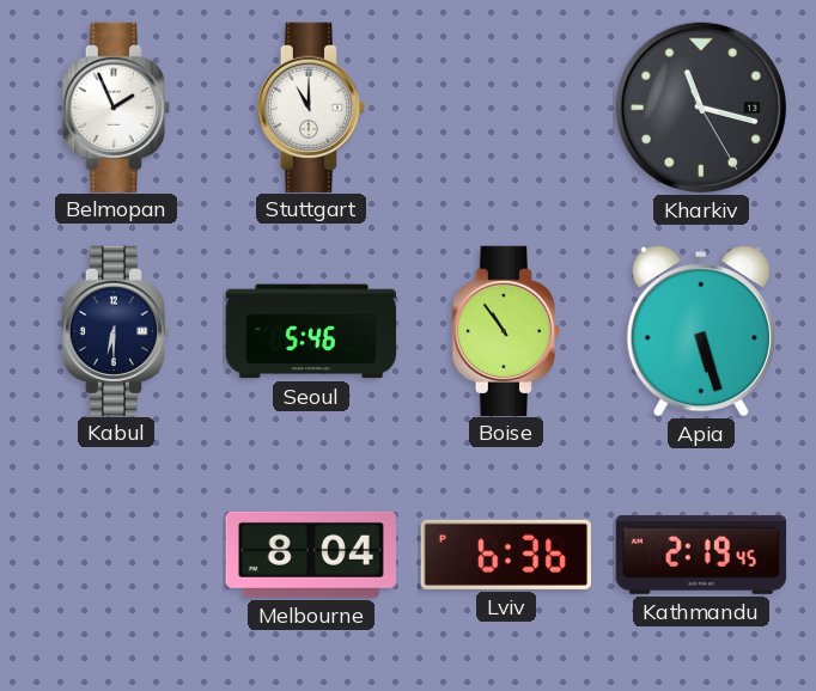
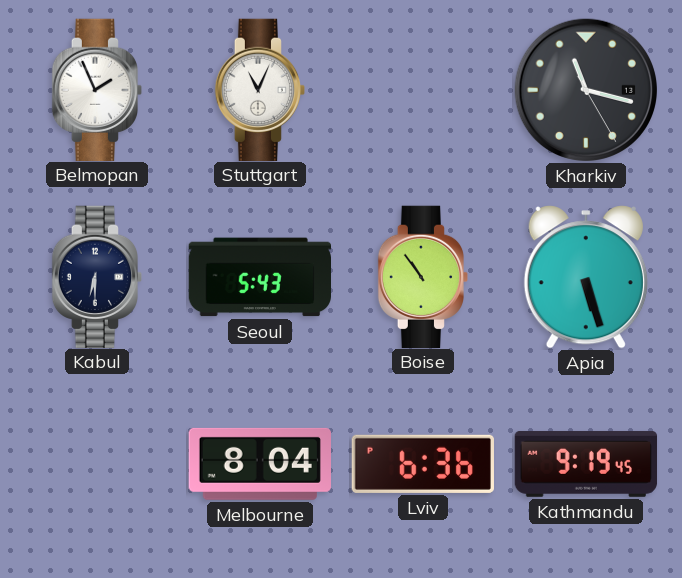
Stuttgart: 11:00 -> 11:04 (260, 89)
Seoul: 5:46 -> 5:43 (259, 277)
Kathmandu: 2:19 -> 9:19 (586, 464)
